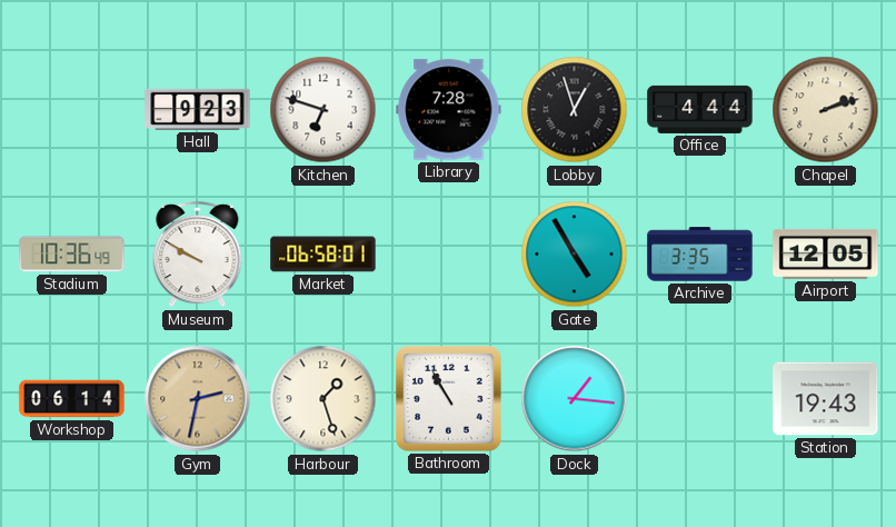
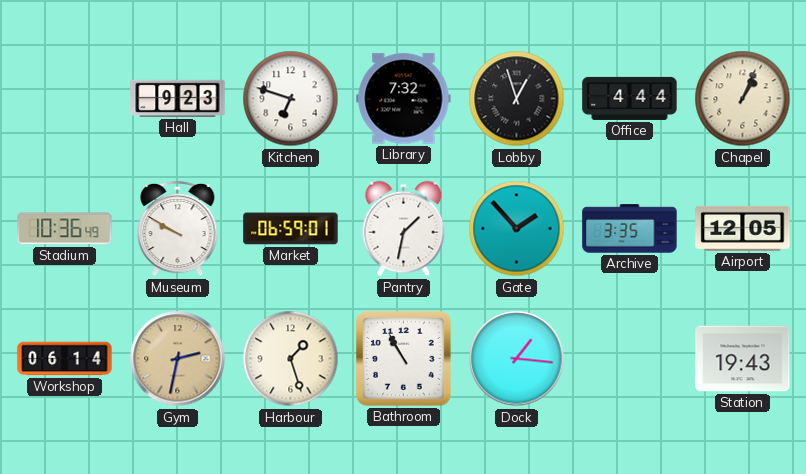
Library: 7:28 -> 7:32 (404, 99)
Chapel: 2:12 -> 1:04 (743, 99)
Market: 06:58 -> 06:59 (291, 229)
Pantry: none -> 1:32 (404, 229)
Gate: 4:55 -> 1:53 (517, 229)
